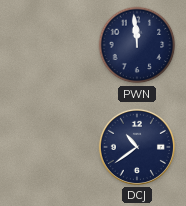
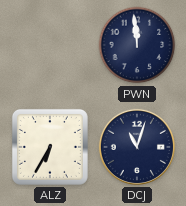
ALZ: none -> 6:35 (50, 147)
DCJ: 10:39 -> 11:03 (137, 147)
